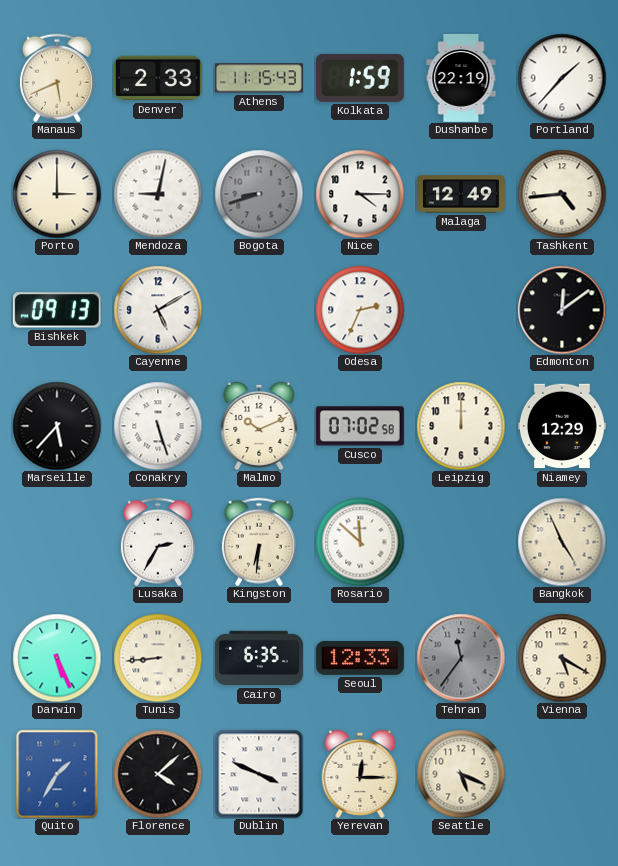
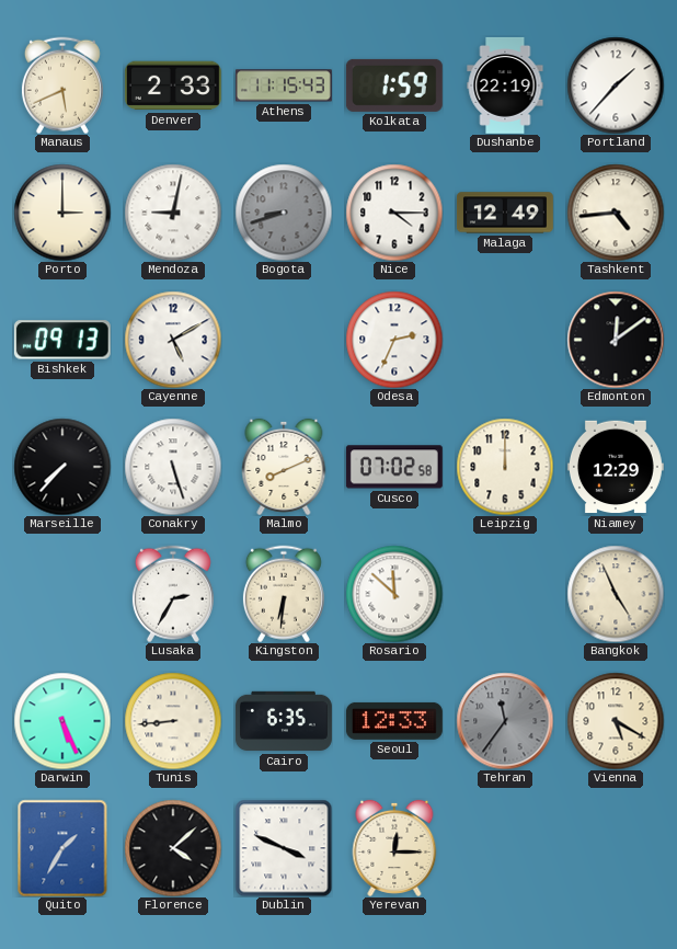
Marseille: 5:37 -> 7:37 (62, 467)
Malmo: 10:11 -> 8:11 (284, 467)
Seattle: 5:19 -> none (461, 774)
